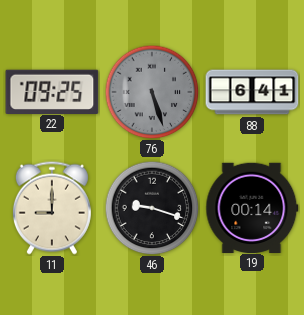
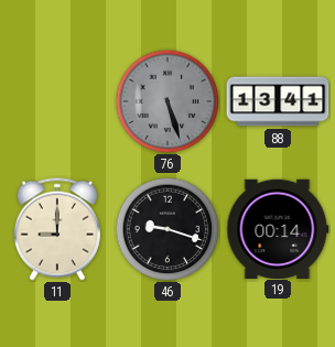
22: 09:25 -> none (52, 91)
88: 6:41 -> 13:41 (278, 101)
